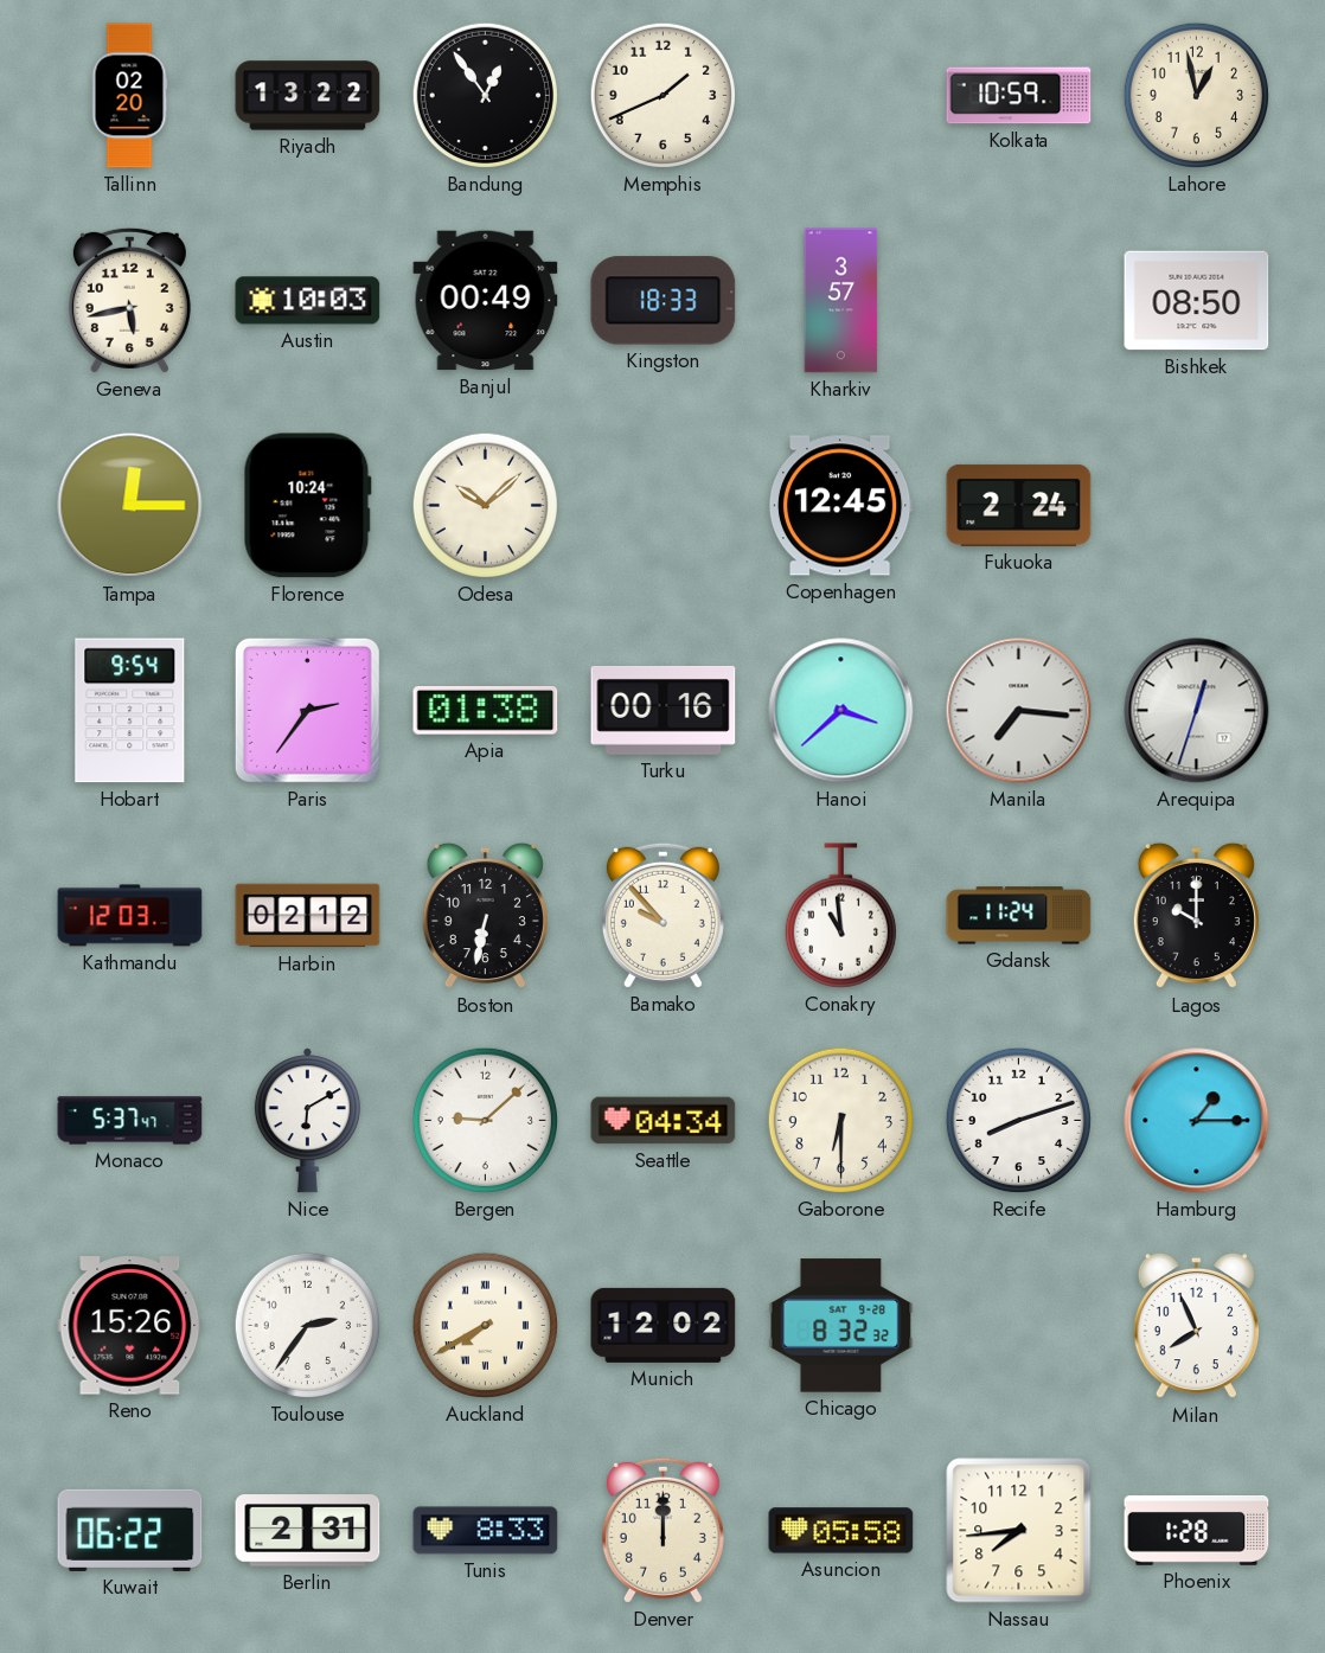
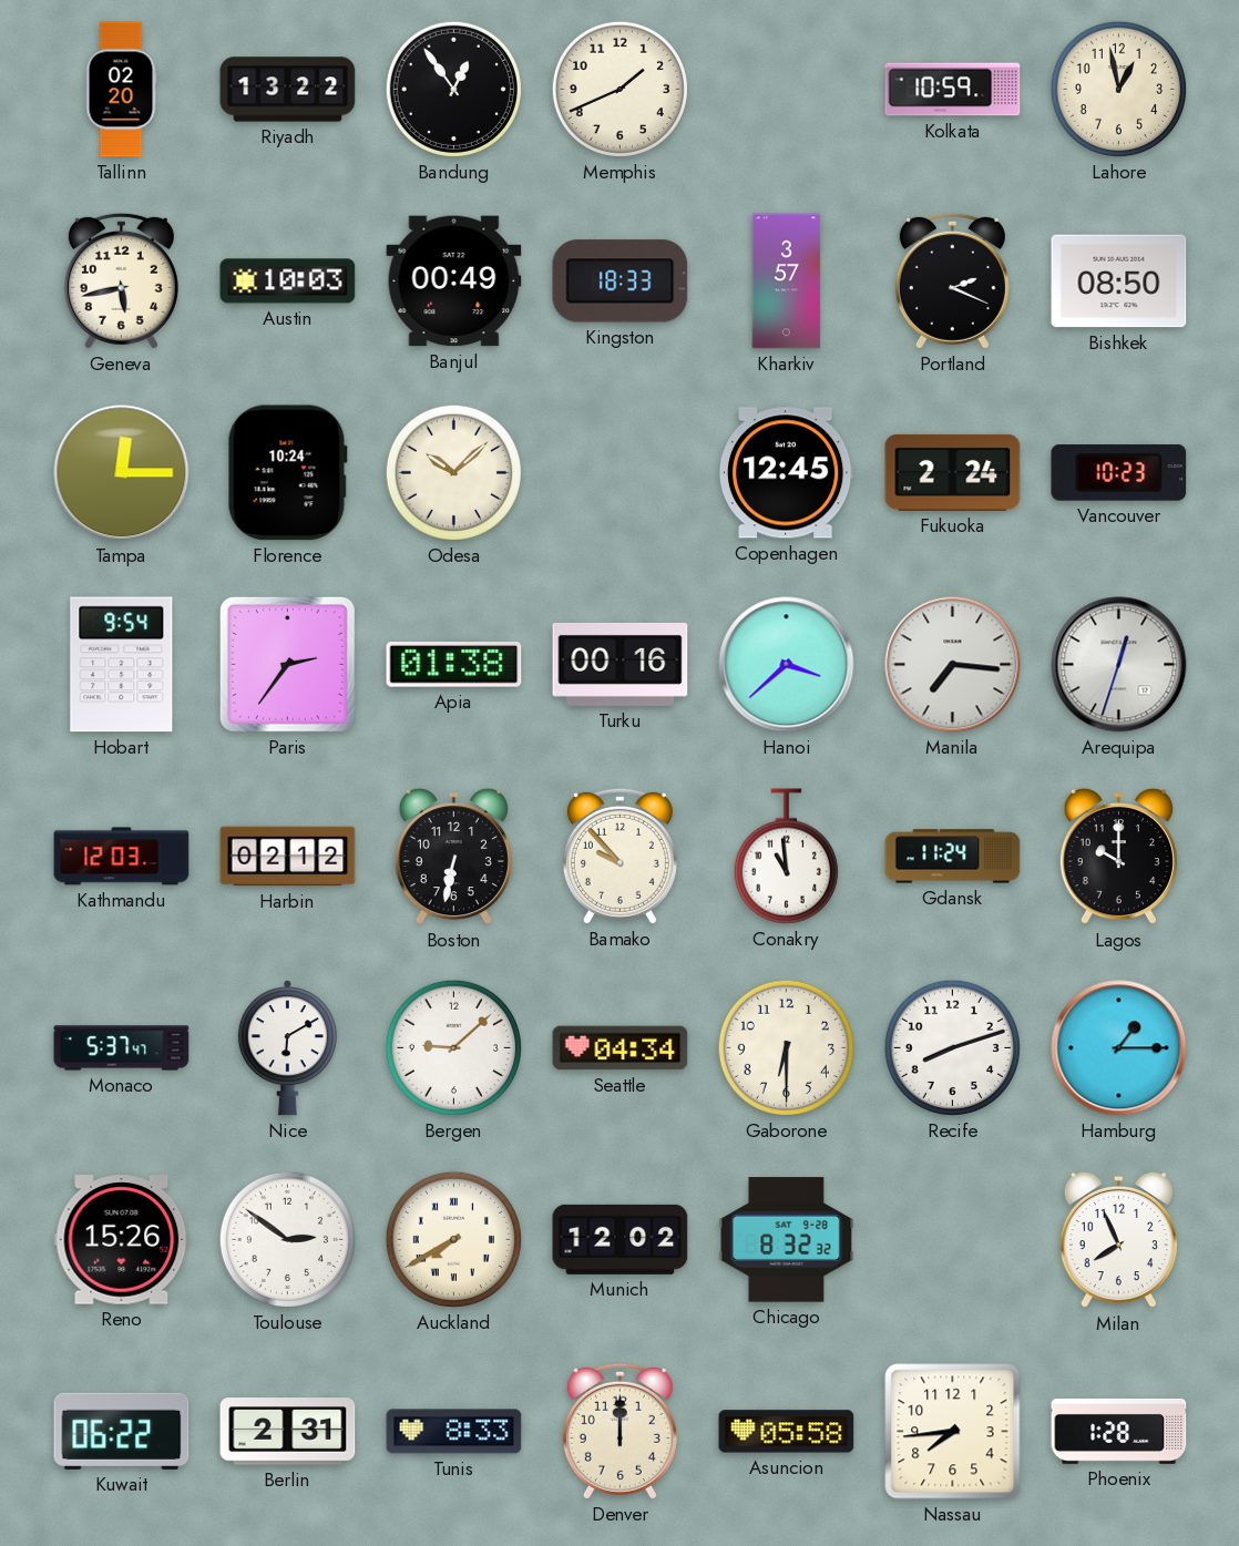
Portland: none -> 2:19 (952, 280)
Vancouver: none -> 10:23 (1119, 472)
Toulouse: 2:36 -> 2:51 (287, 1239)
